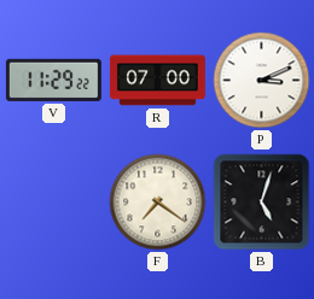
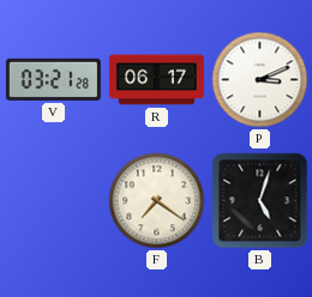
V: 11:29 -> 03:21 (53, 79)
R: 07:00 -> 06:17 (156, 80)
